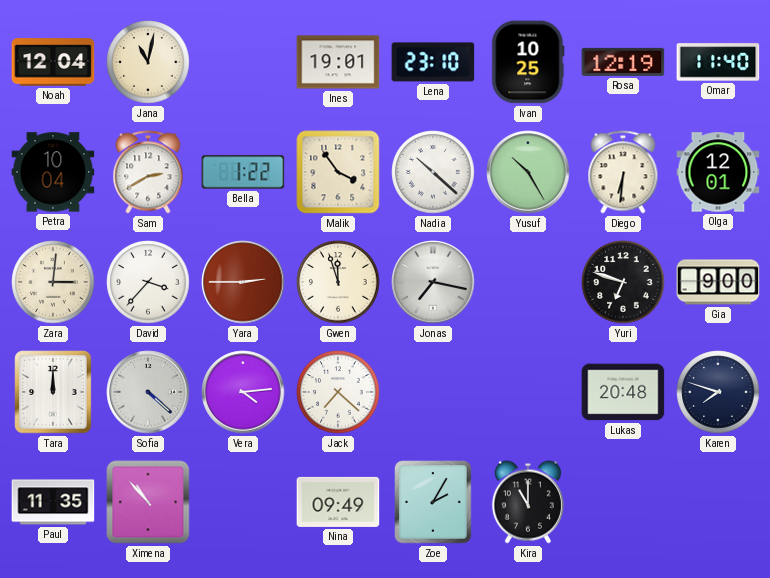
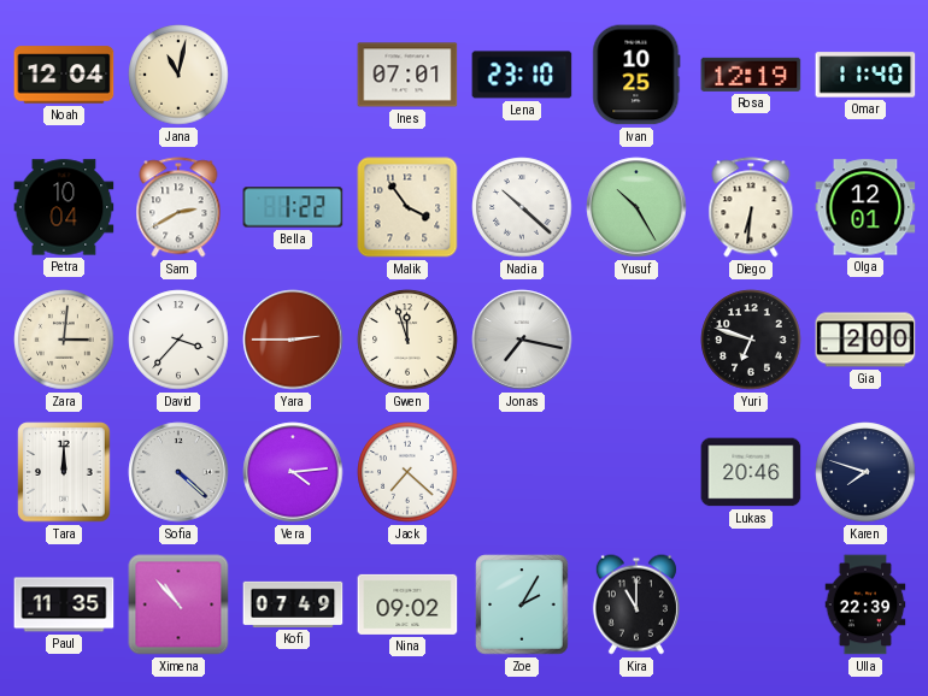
Ines: 19:01 -> 07:01 (407, 75)
Gia: 9:00 -> 2:00 (865, 340)
Lukas: 20:48 -> 20:46 (751, 472)
Kofi: none -> 07:49 (293, 604)
Nina: 09:49 -> 09:02 (407, 604)
Ulla: none -> 22:39 (865, 604)
